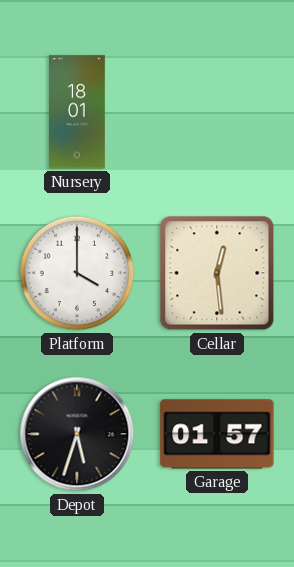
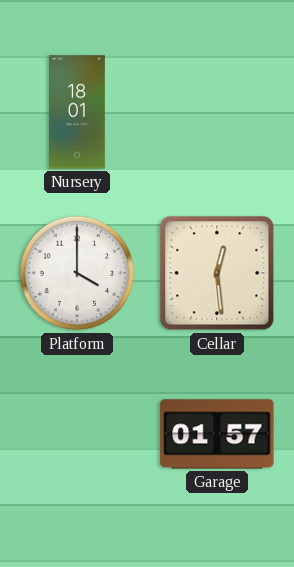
Depot: 5:33 -> none (77, 434)
